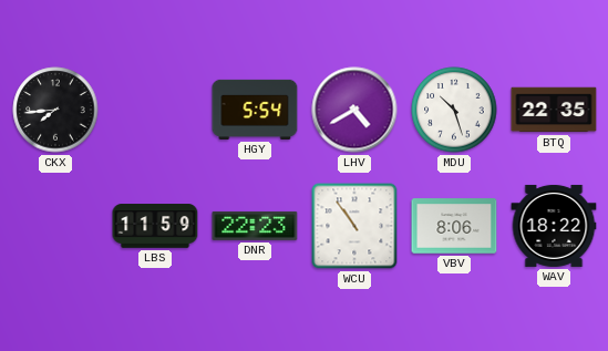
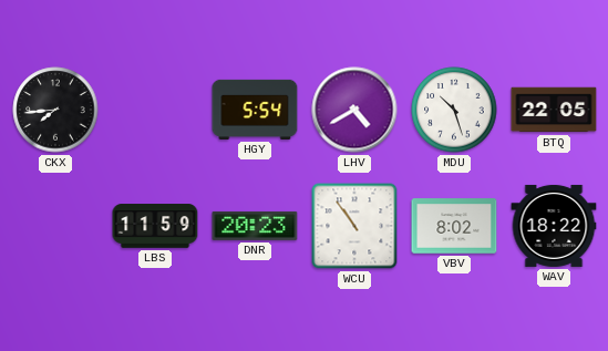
BTQ: 22:35 -> 22:05 (554, 110)
DNR: 22:23 -> 20:23 (255, 226)
VBV: 8:06 -> 8:02 (454, 226)
